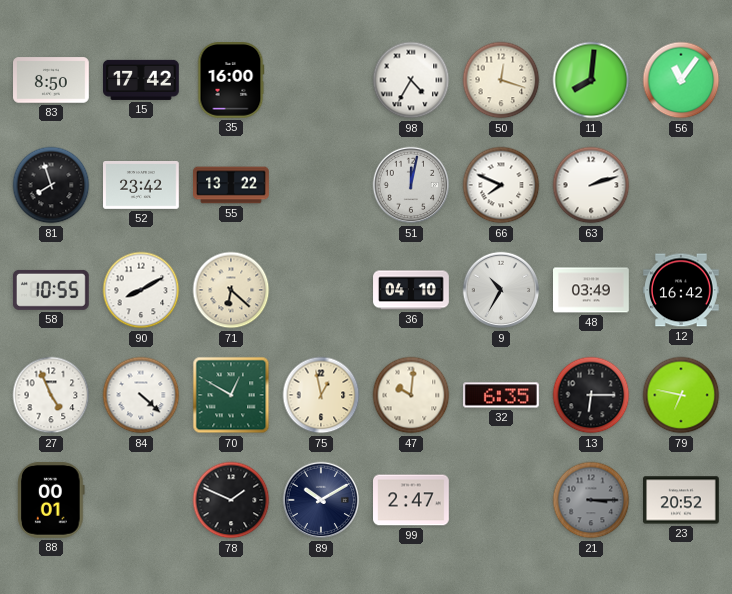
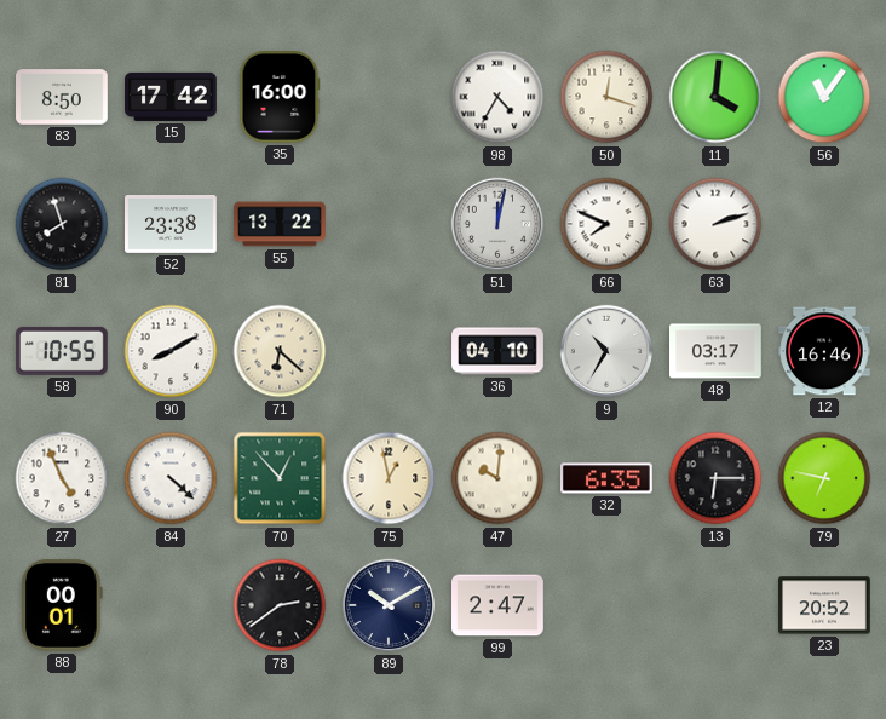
11: 8:01 -> 4:01 (715, 97)
52: 23:42 -> 23:38 (172, 225)
48: 03:49 -> 03:17 (717, 351)
12: 16:42 -> 16:46 (825, 351)
70: 12:50 -> 12:53 (280, 478)
78: 1:49 -> 2:39 (280, 605)
21: 3:15 -> none (591, 500)
